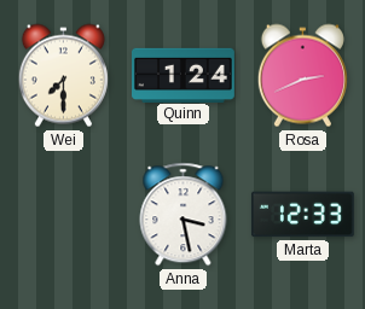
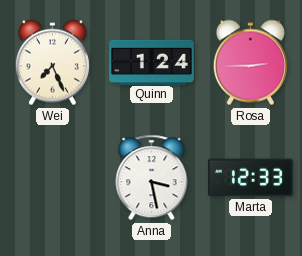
Wei: 7:30 -> 7:26 (52, 63)
Rosa: 2:41 -> 2:45 (250, 63)
